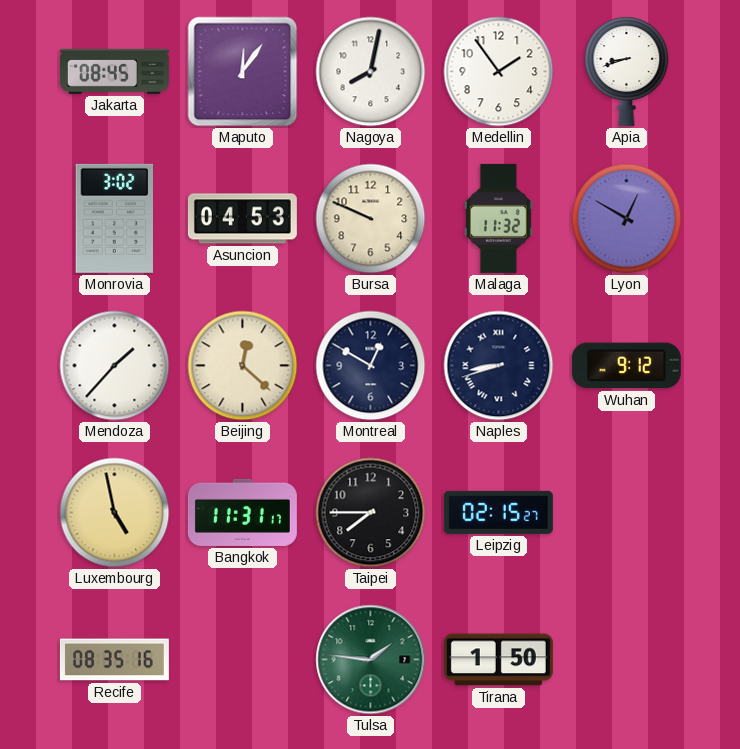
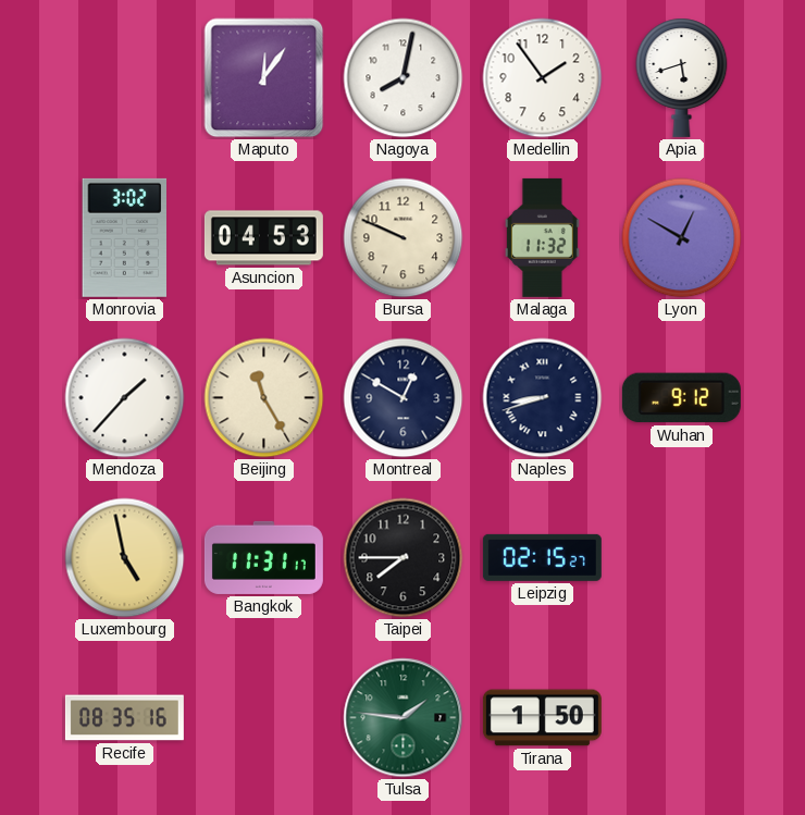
Jakarta: 08:45 -> none (114, 71)
Apia: 8:42 -> 5:42 (682, 77)
Beijing: 12:22 -> 11:25 (264, 398)
